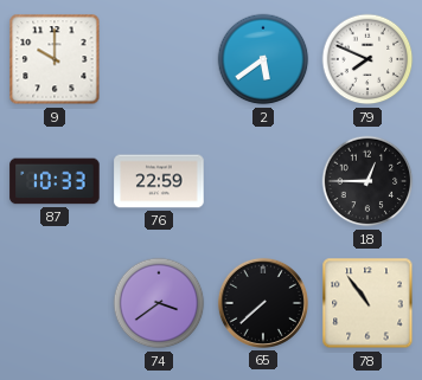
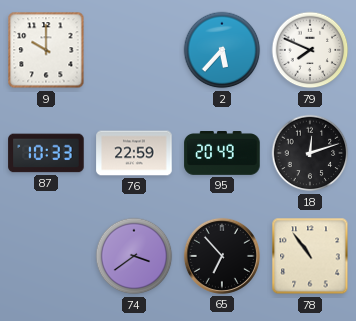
2: 5:39 -> 5:37 (222, 50)
95: none -> 20:49 (222, 154)
18: 12:45 -> 12:12 (310, 153)
65: 7:38 -> 6:53 (222, 256)
